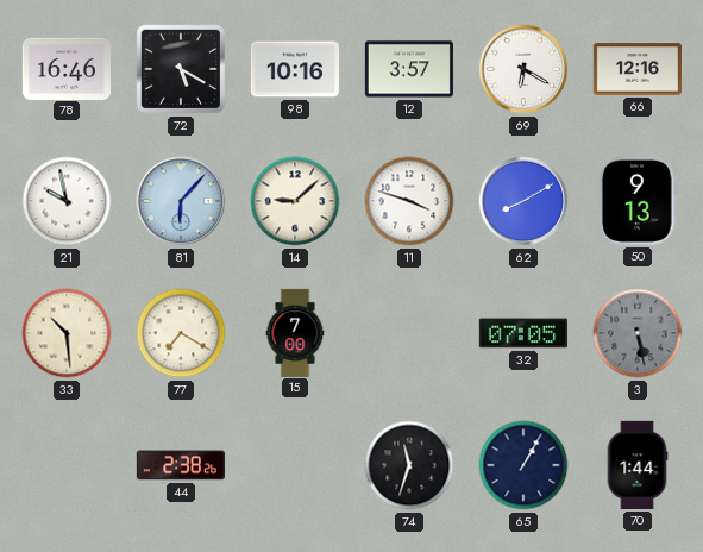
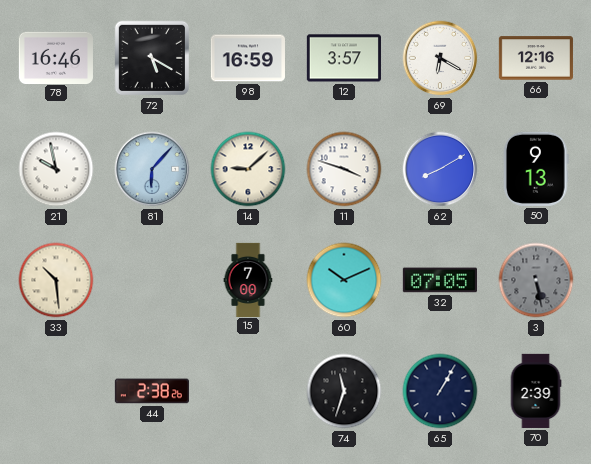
98: 10:16 -> 16:59 (248, 58)
77: 7:20 -> none (181, 333)
60: none -> 10:11 (344, 280)
70: 1:44 -> 2:39 (536, 391)
